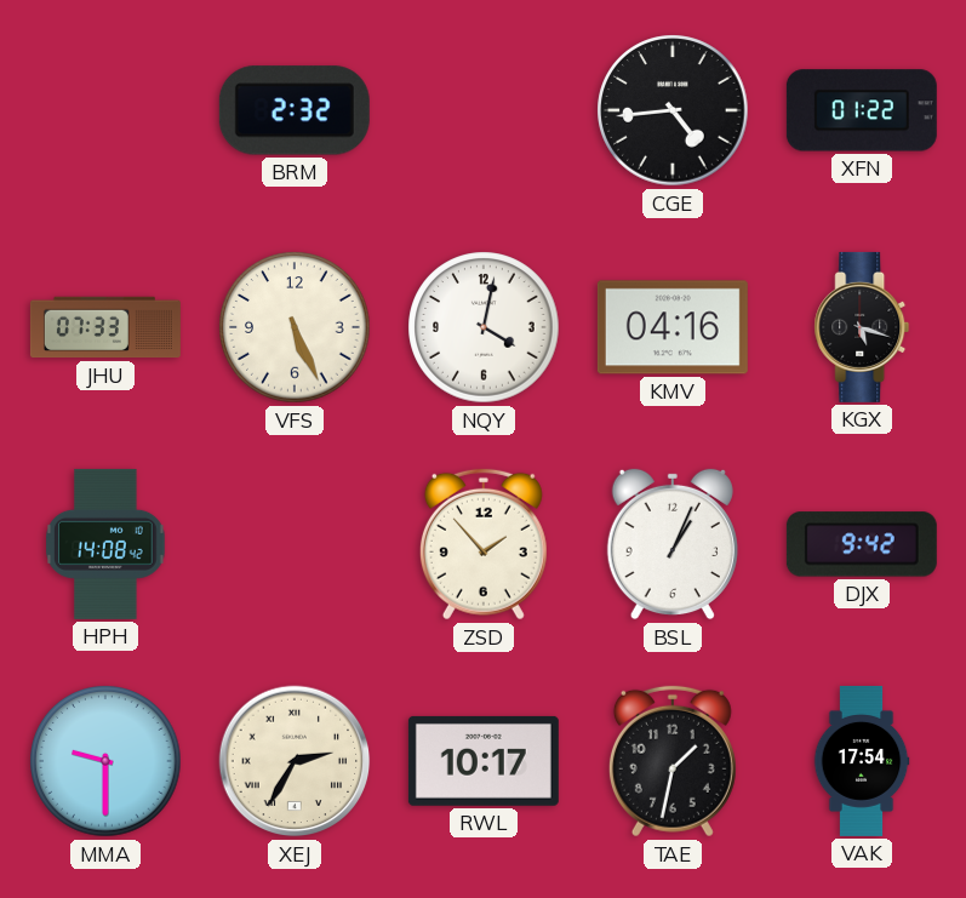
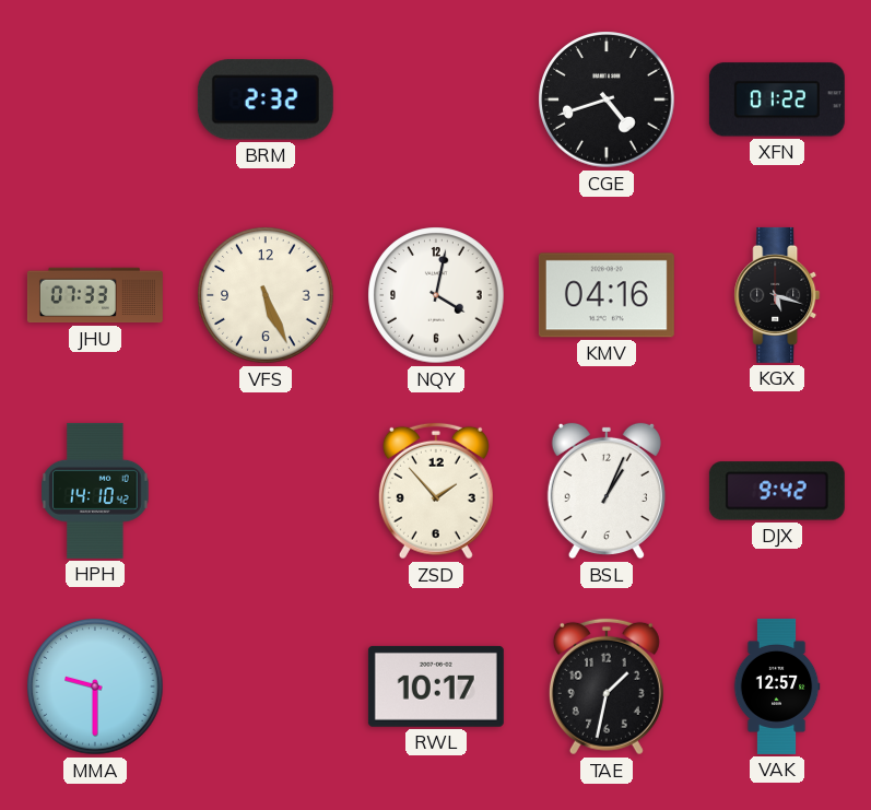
CGE: 4:44 -> 4:42 (607, 99)
HPH: 14:08 -> 14:10 (95, 491)
XEJ: 2:35 -> none (295, 761)
VAK: 17:54 -> 12:57 (777, 686)
